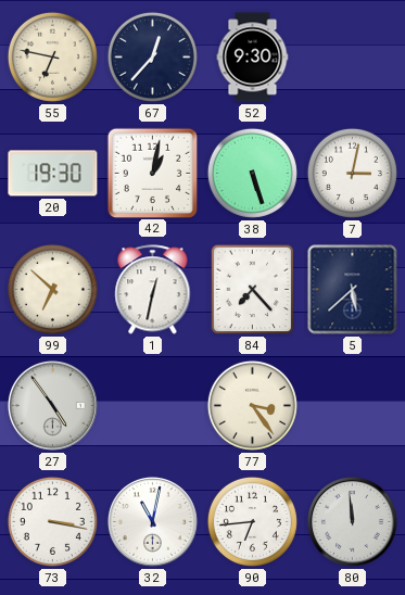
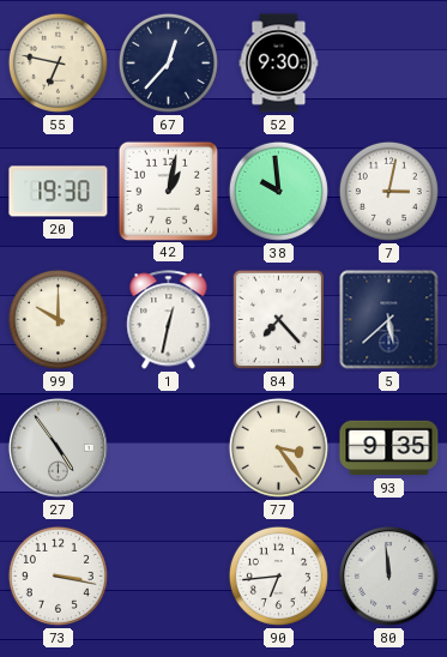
38: 5:27 -> 9:59 (278, 191)
99: 6:52 -> 10:00 (58, 319)
93: none -> 9:35 (389, 448)
32: 11:02 -> none (152, 521)
